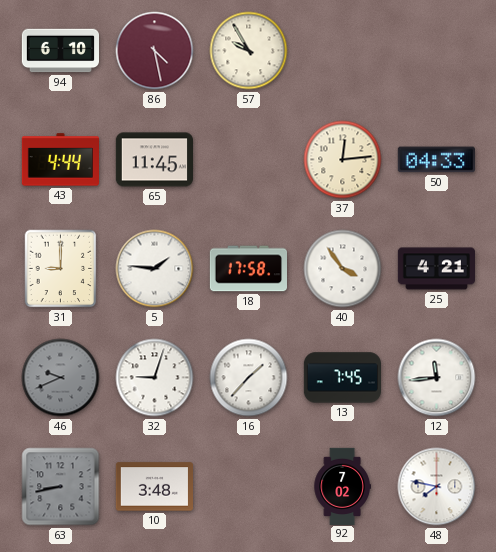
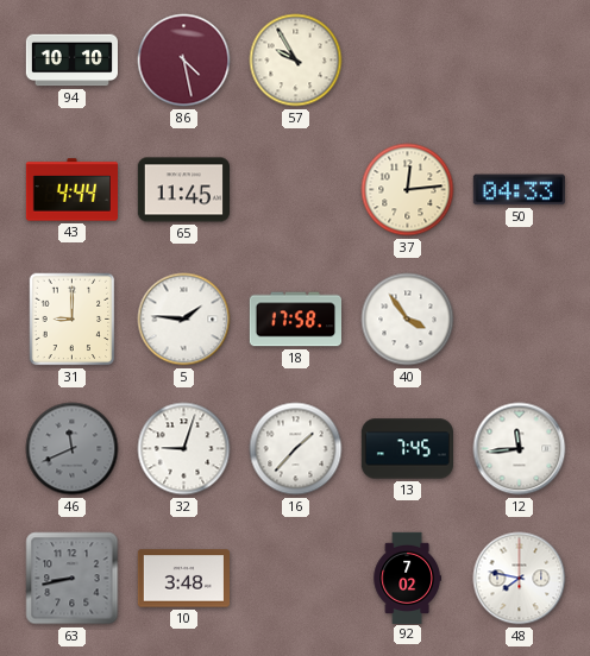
94: 6:10 -> 10:10 (71, 61)
25: 4:21 -> none (436, 269)
46: 9:41 -> 11:41 (73, 449)
